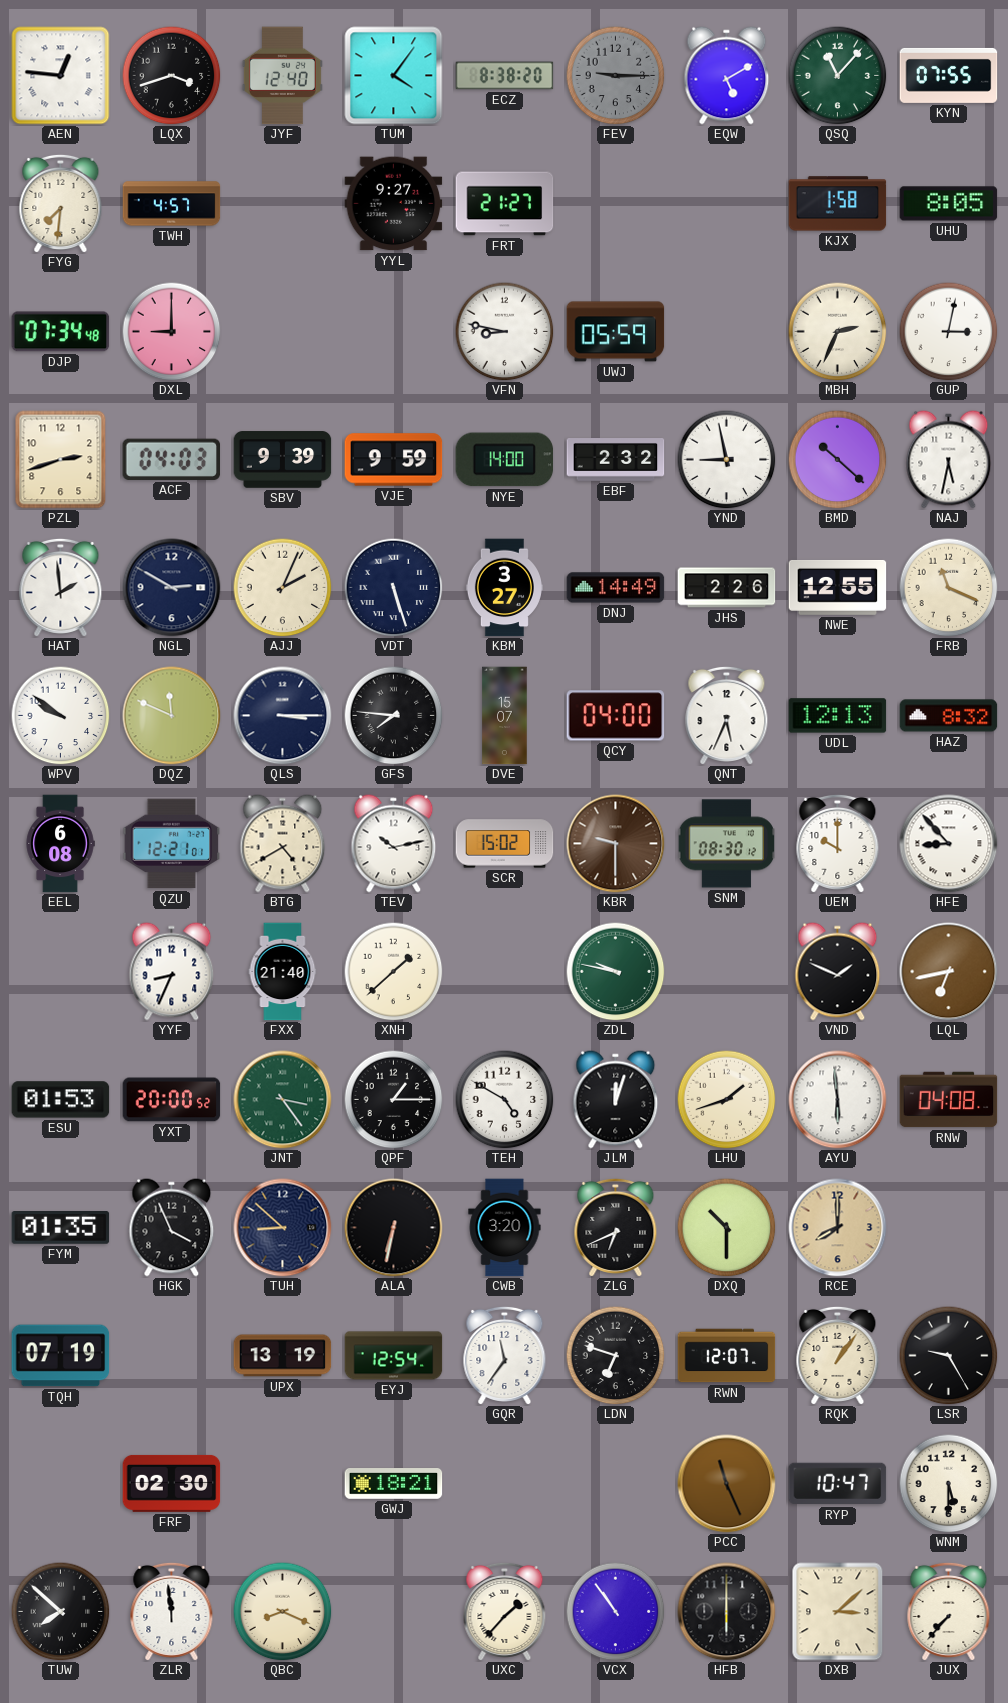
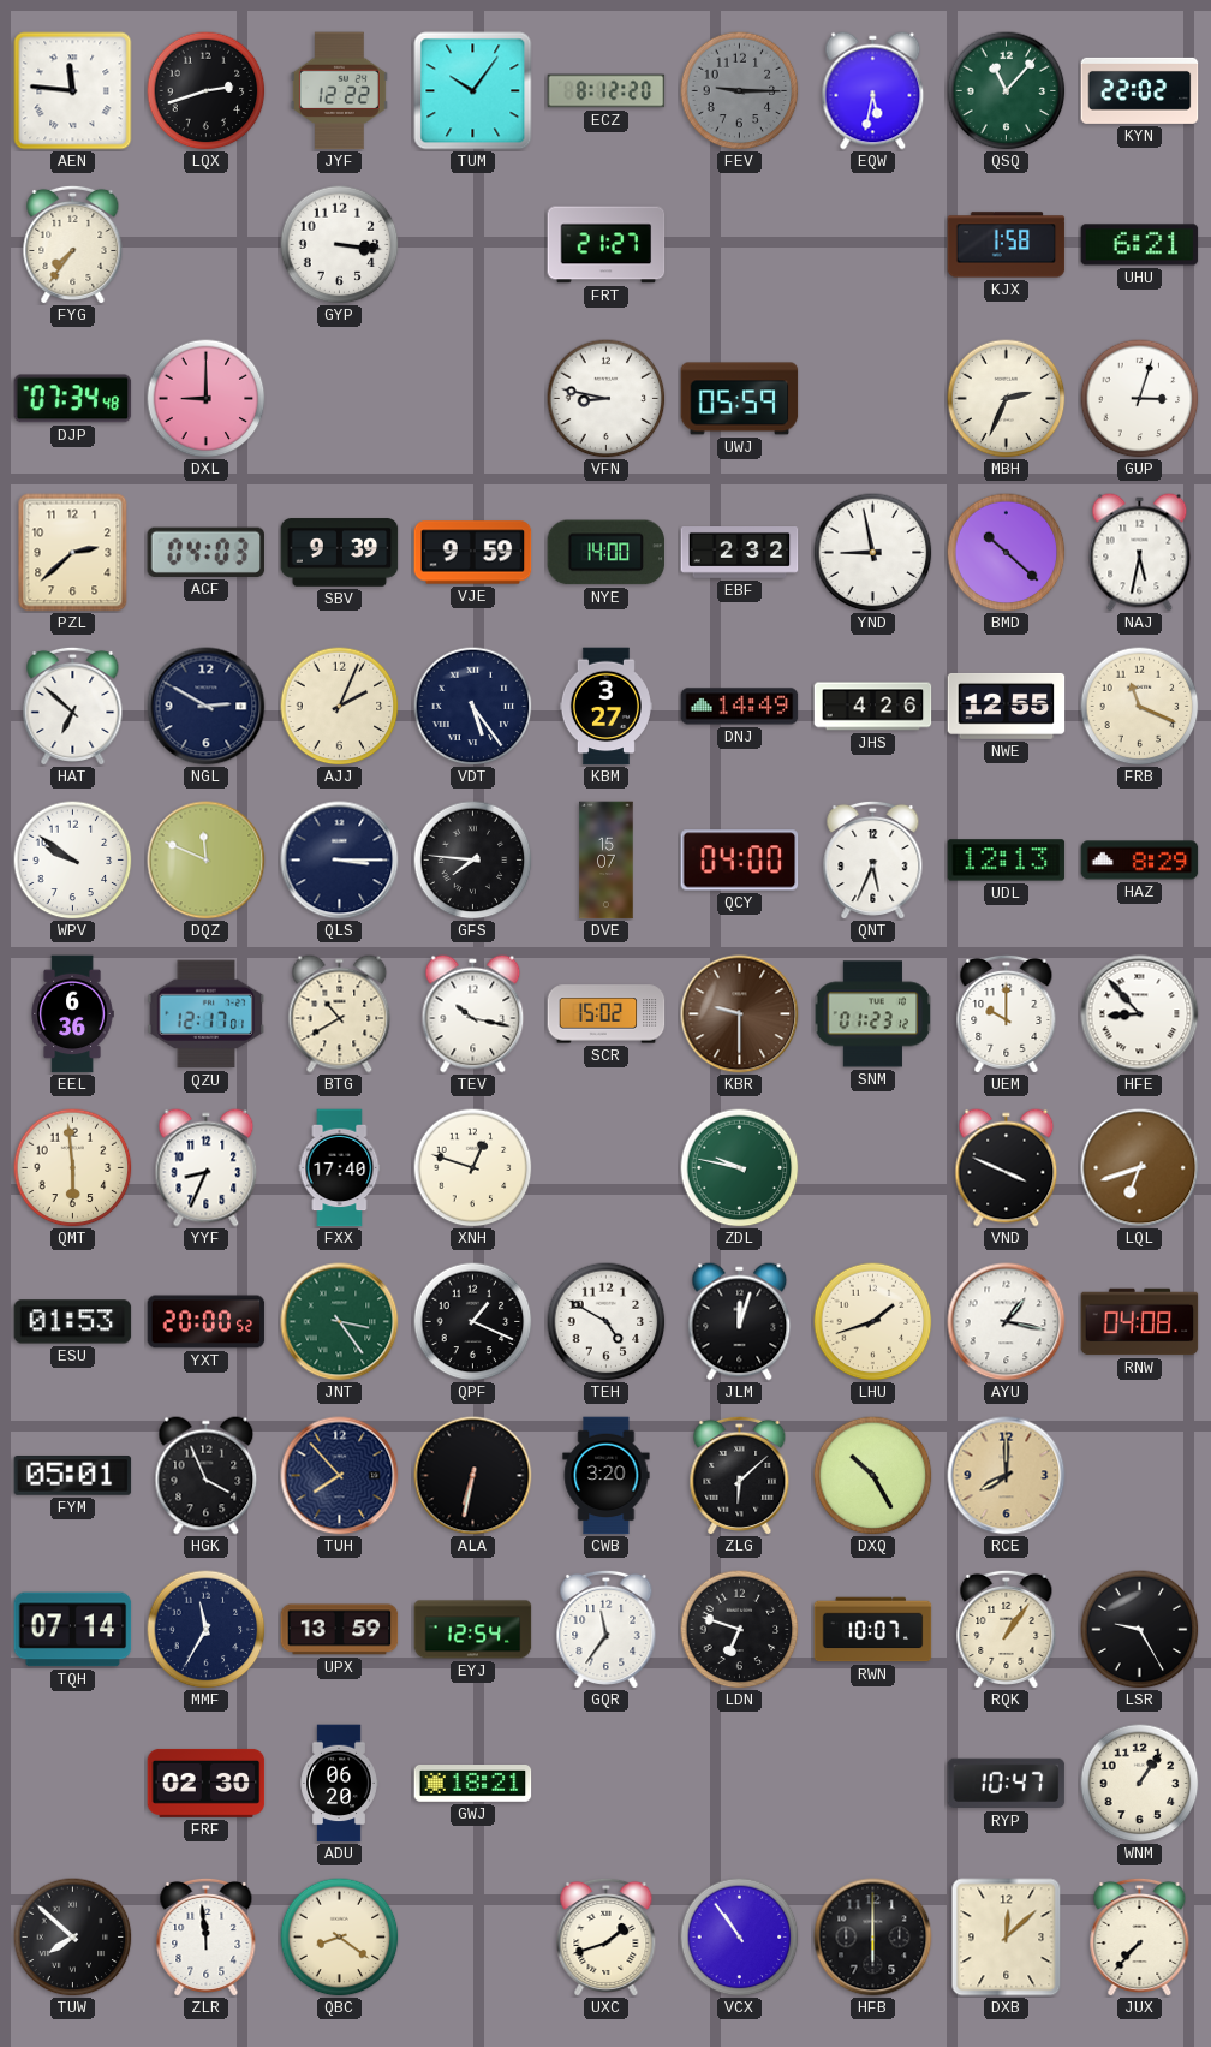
AEN: 12:46 -> 11:46 (73, 91)
LQX: 3:42 -> 2:42 (207, 91)
JYF: 12:40 -> 12:22 (339, 91)
TUM: 4:06 -> 10:06 (473, 91)
ECZ: 8:38 -> 8:12 (607, 91)
EQW: 5:10 -> 5:32 (873, 91)
KYN: 07:55 -> 22:02 (1140, 90)
FYG: 7:31 -> 7:36 (73, 244)
TWH: 4:57 -> none (172, 204)
GYP: none -> 3:16 (340, 245)
YYL: 9:27 -> none (394, 204)
UHU: 8:05 -> 6:21 (1140, 245)
GUP: 3:02 -> 3:03 (1140, 399)
PZL: 2:42 -> 2:38 (73, 553)
HAT: 1:59 -> 6:52 (73, 706)
VDT: 5:27 -> 5:24 (473, 707)
JHS: 2:26 -> 4:26 (873, 707)
HAZ: 8:32 -> 8:29 (1140, 861)
EEL: 6:08 -> 6:36 (72, 1014)
QZU: 12:21 -> 12:17 (207, 1014)
BTG: 4:40 -> 10:40 (340, 1014)
TEV: 10:13 -> 10:17 (473, 1014)
SNM: 08:30 -> 01:23 (872, 1014)
QMT: none -> 5:59 (73, 1168)
FXX: 21:40 -> 17:40 (340, 1168)
XNH: 1:38 -> 12:48 (473, 1168)
VND: 1:49 -> 3:49 (1007, 1168)
LQL: 6:43 -> 6:42 (1140, 1168)
QPF: 1:15 -> 1:19 (473, 1322)
AYU: 5:59 -> 1:17 (1007, 1322)
FYM: 01:35 -> 05:01 (73, 1476)
TUH: 8:52 -> 7:53 (340, 1476)
ZLG: 6:41 -> 6:08 (740, 1475)
DXQ: 10:30 -> 10:25 (873, 1476)
TQH: 07:19 -> 07:14 (73, 1630)
MMF: none -> 11:35 (207, 1630)
UPX: 13:19 -> 13:59 (340, 1630)
RWN: 12:07 -> 10:07 (873, 1630)
ADU: none -> 06:20 (339, 1784)
PCC: 11:26 -> none (727, 1484)
WNM: 5:30 -> 1:06 (1140, 1784)
QBC: 8:19 -> 8:21 (340, 1938)
UXC: 1:37 -> 1:42 (607, 1936)
DXB: 3:08 -> 12:08 (1007, 1938)
